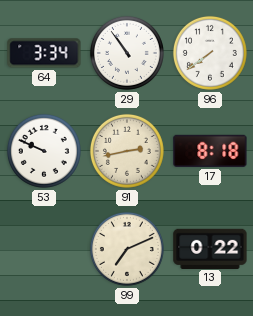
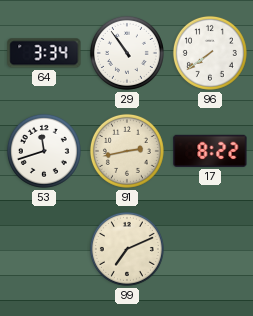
53: 9:49 -> 11:42 (44, 151)
17: 8:18 -> 8:22 (210, 151)
13: 0:22 -> none (210, 248)
